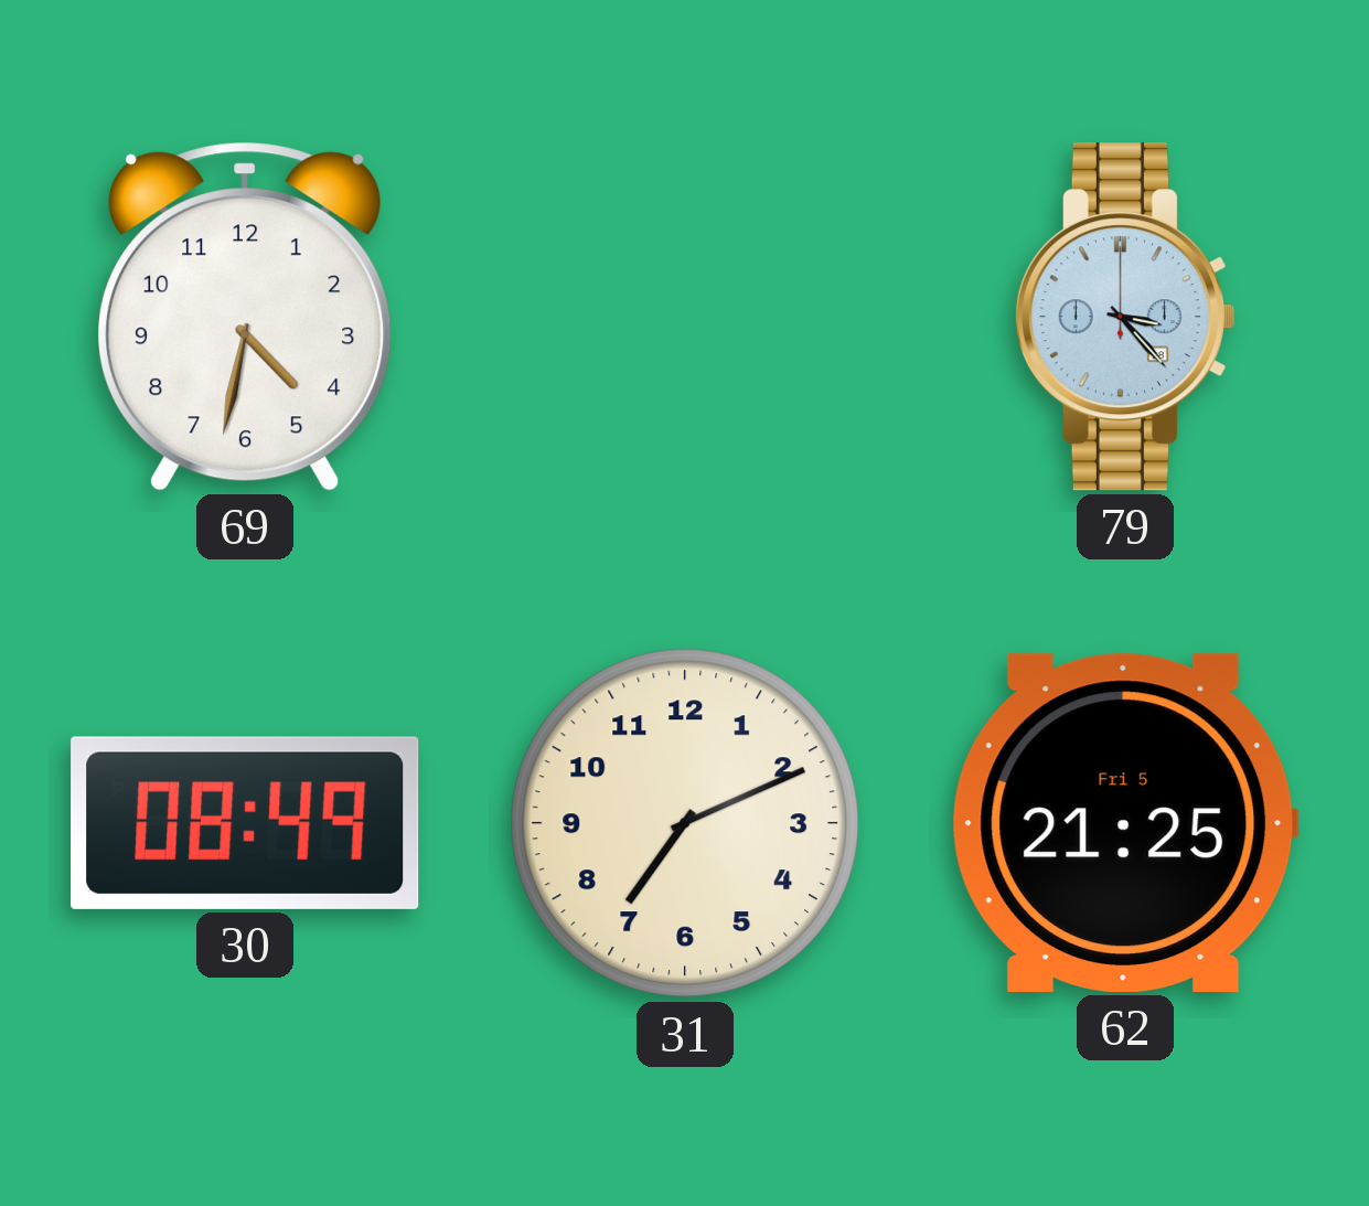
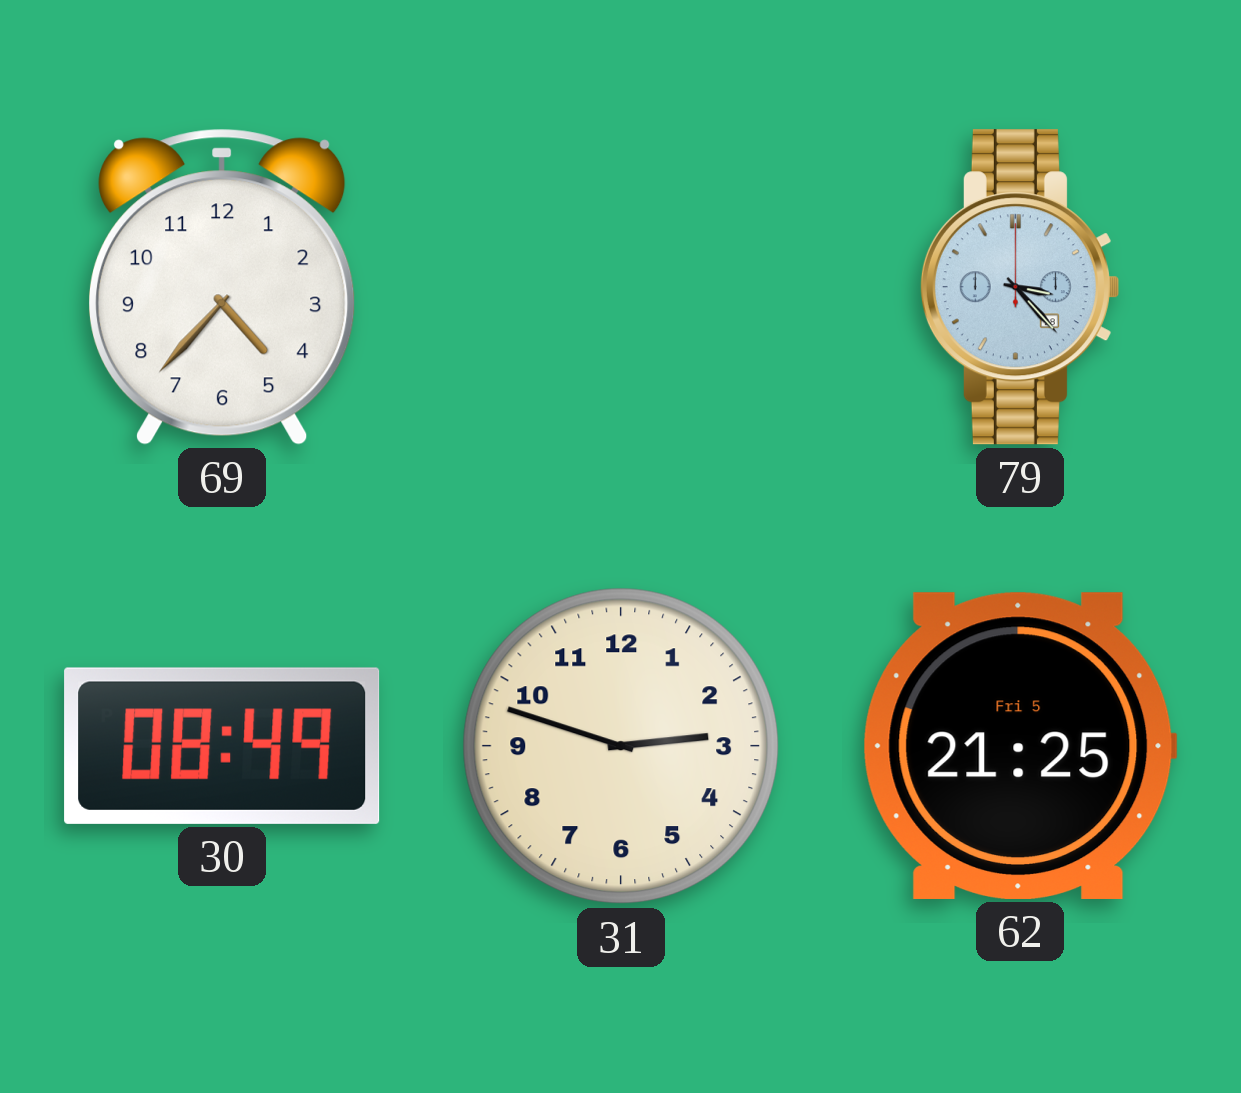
69: 4:32 -> 4:37 (223, 287)
31: 7:11 -> 2:48 (621, 746)
